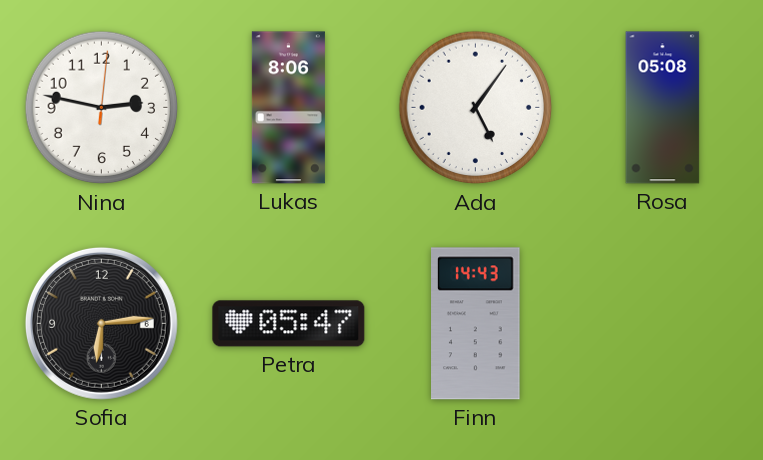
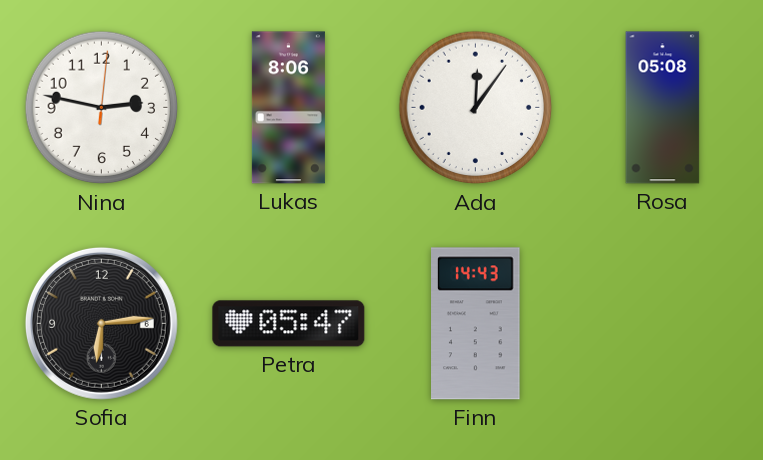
Ada: 5:06 -> 12:06 (476, 108)
